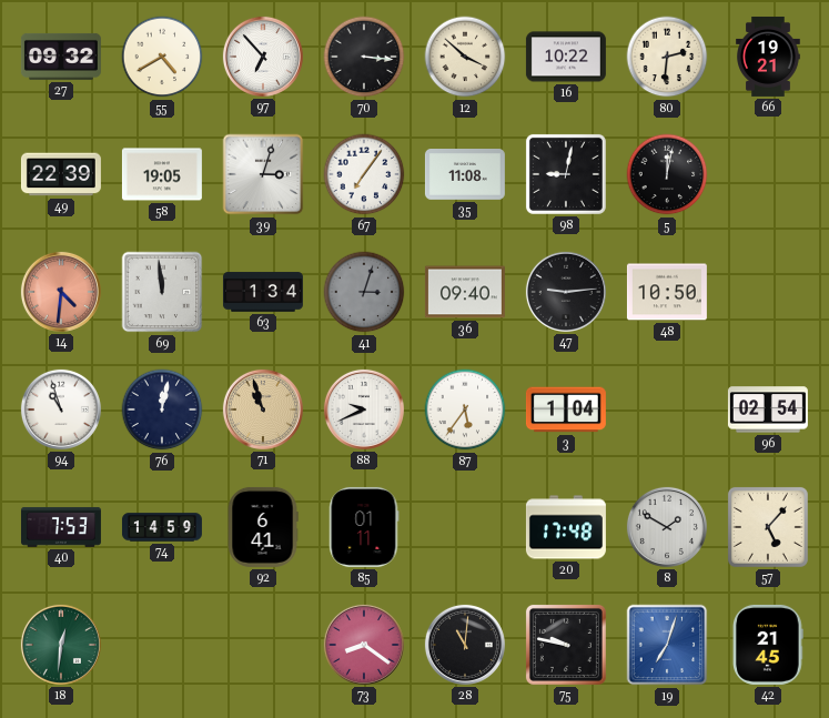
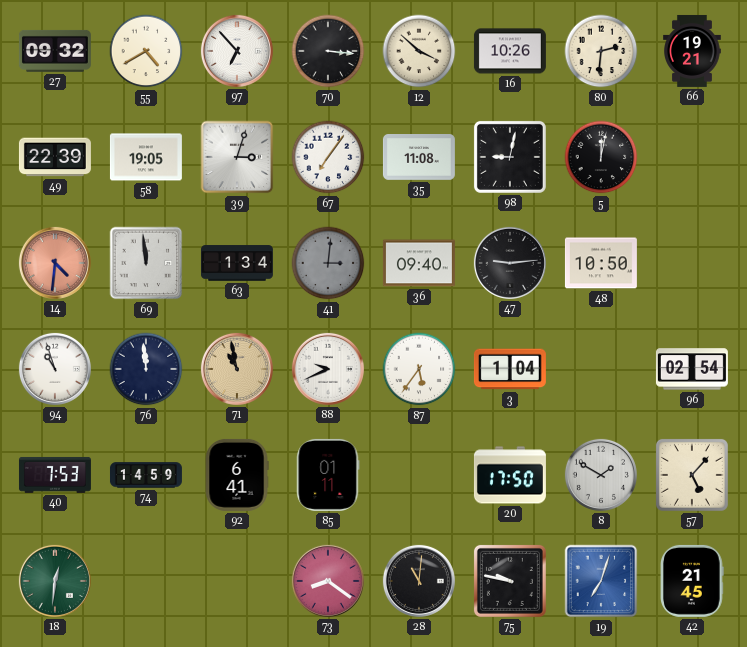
16: 10:22 -> 10:26 (510, 51)
41: 3:03 -> 3:01 (328, 263)
76: 12:02 -> 11:59 (146, 369)
71: 10:57 -> 10:58 (237, 369)
20: 17:48 -> 17:50 (510, 475)
